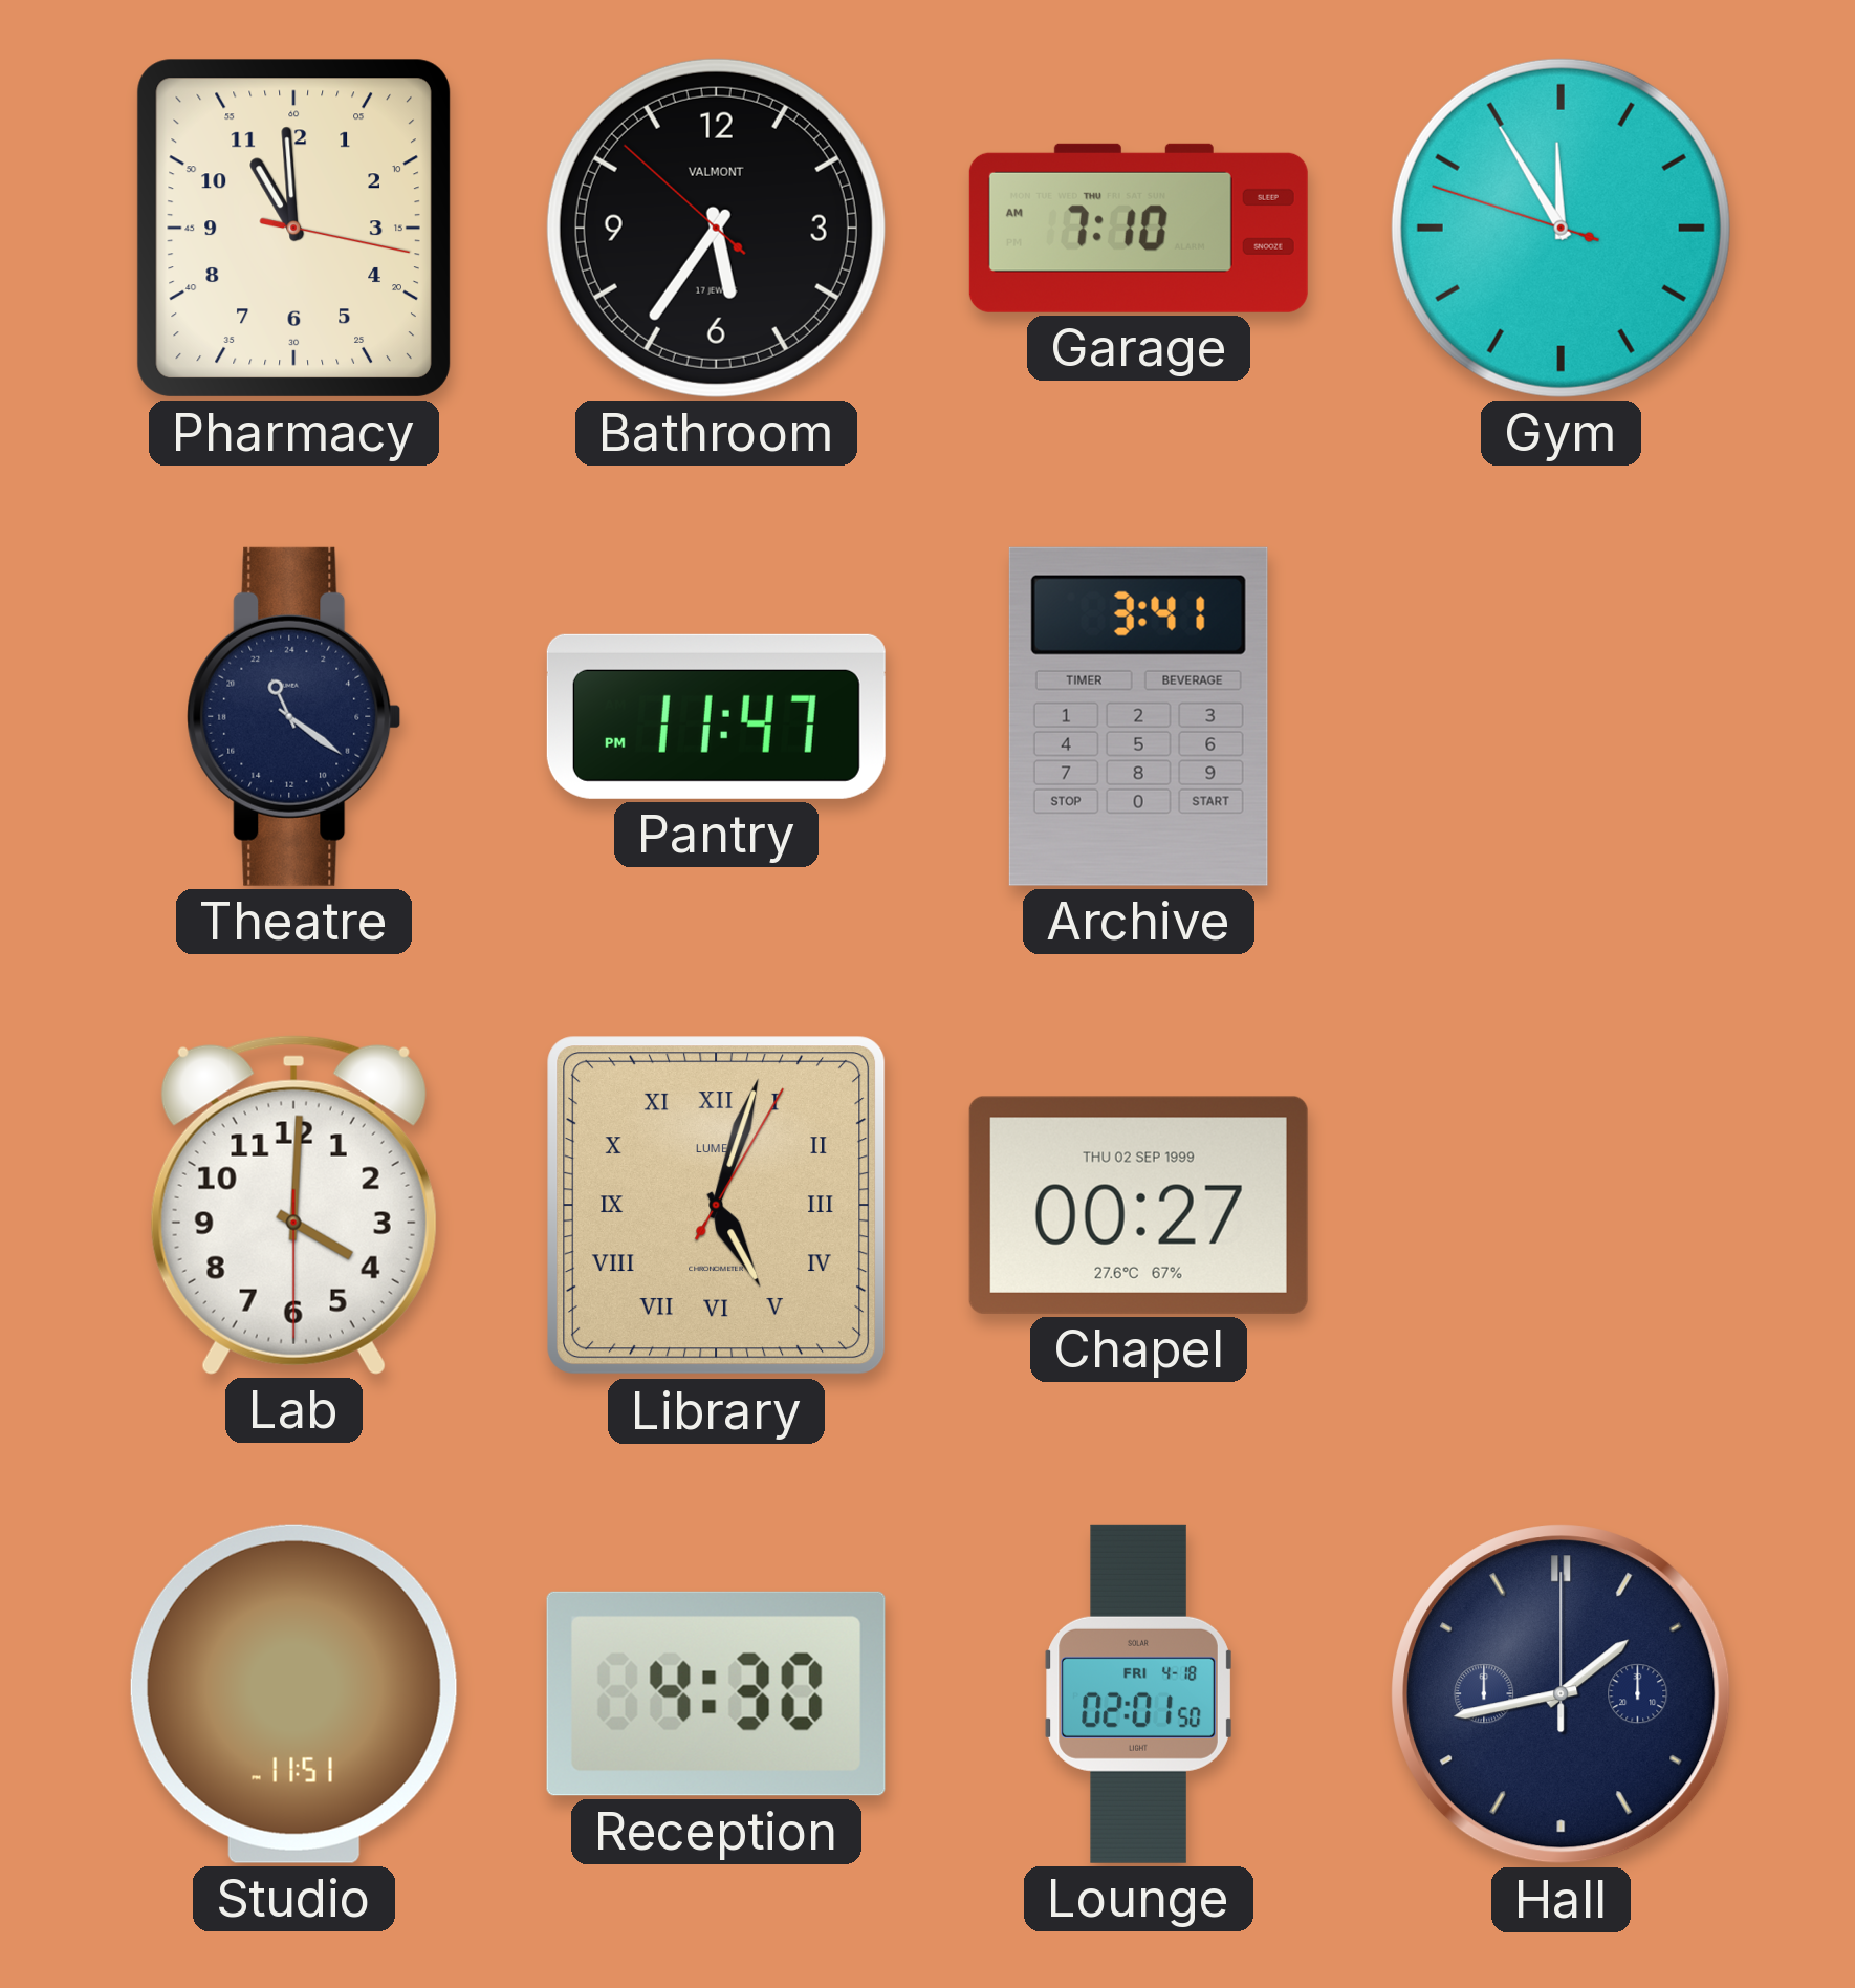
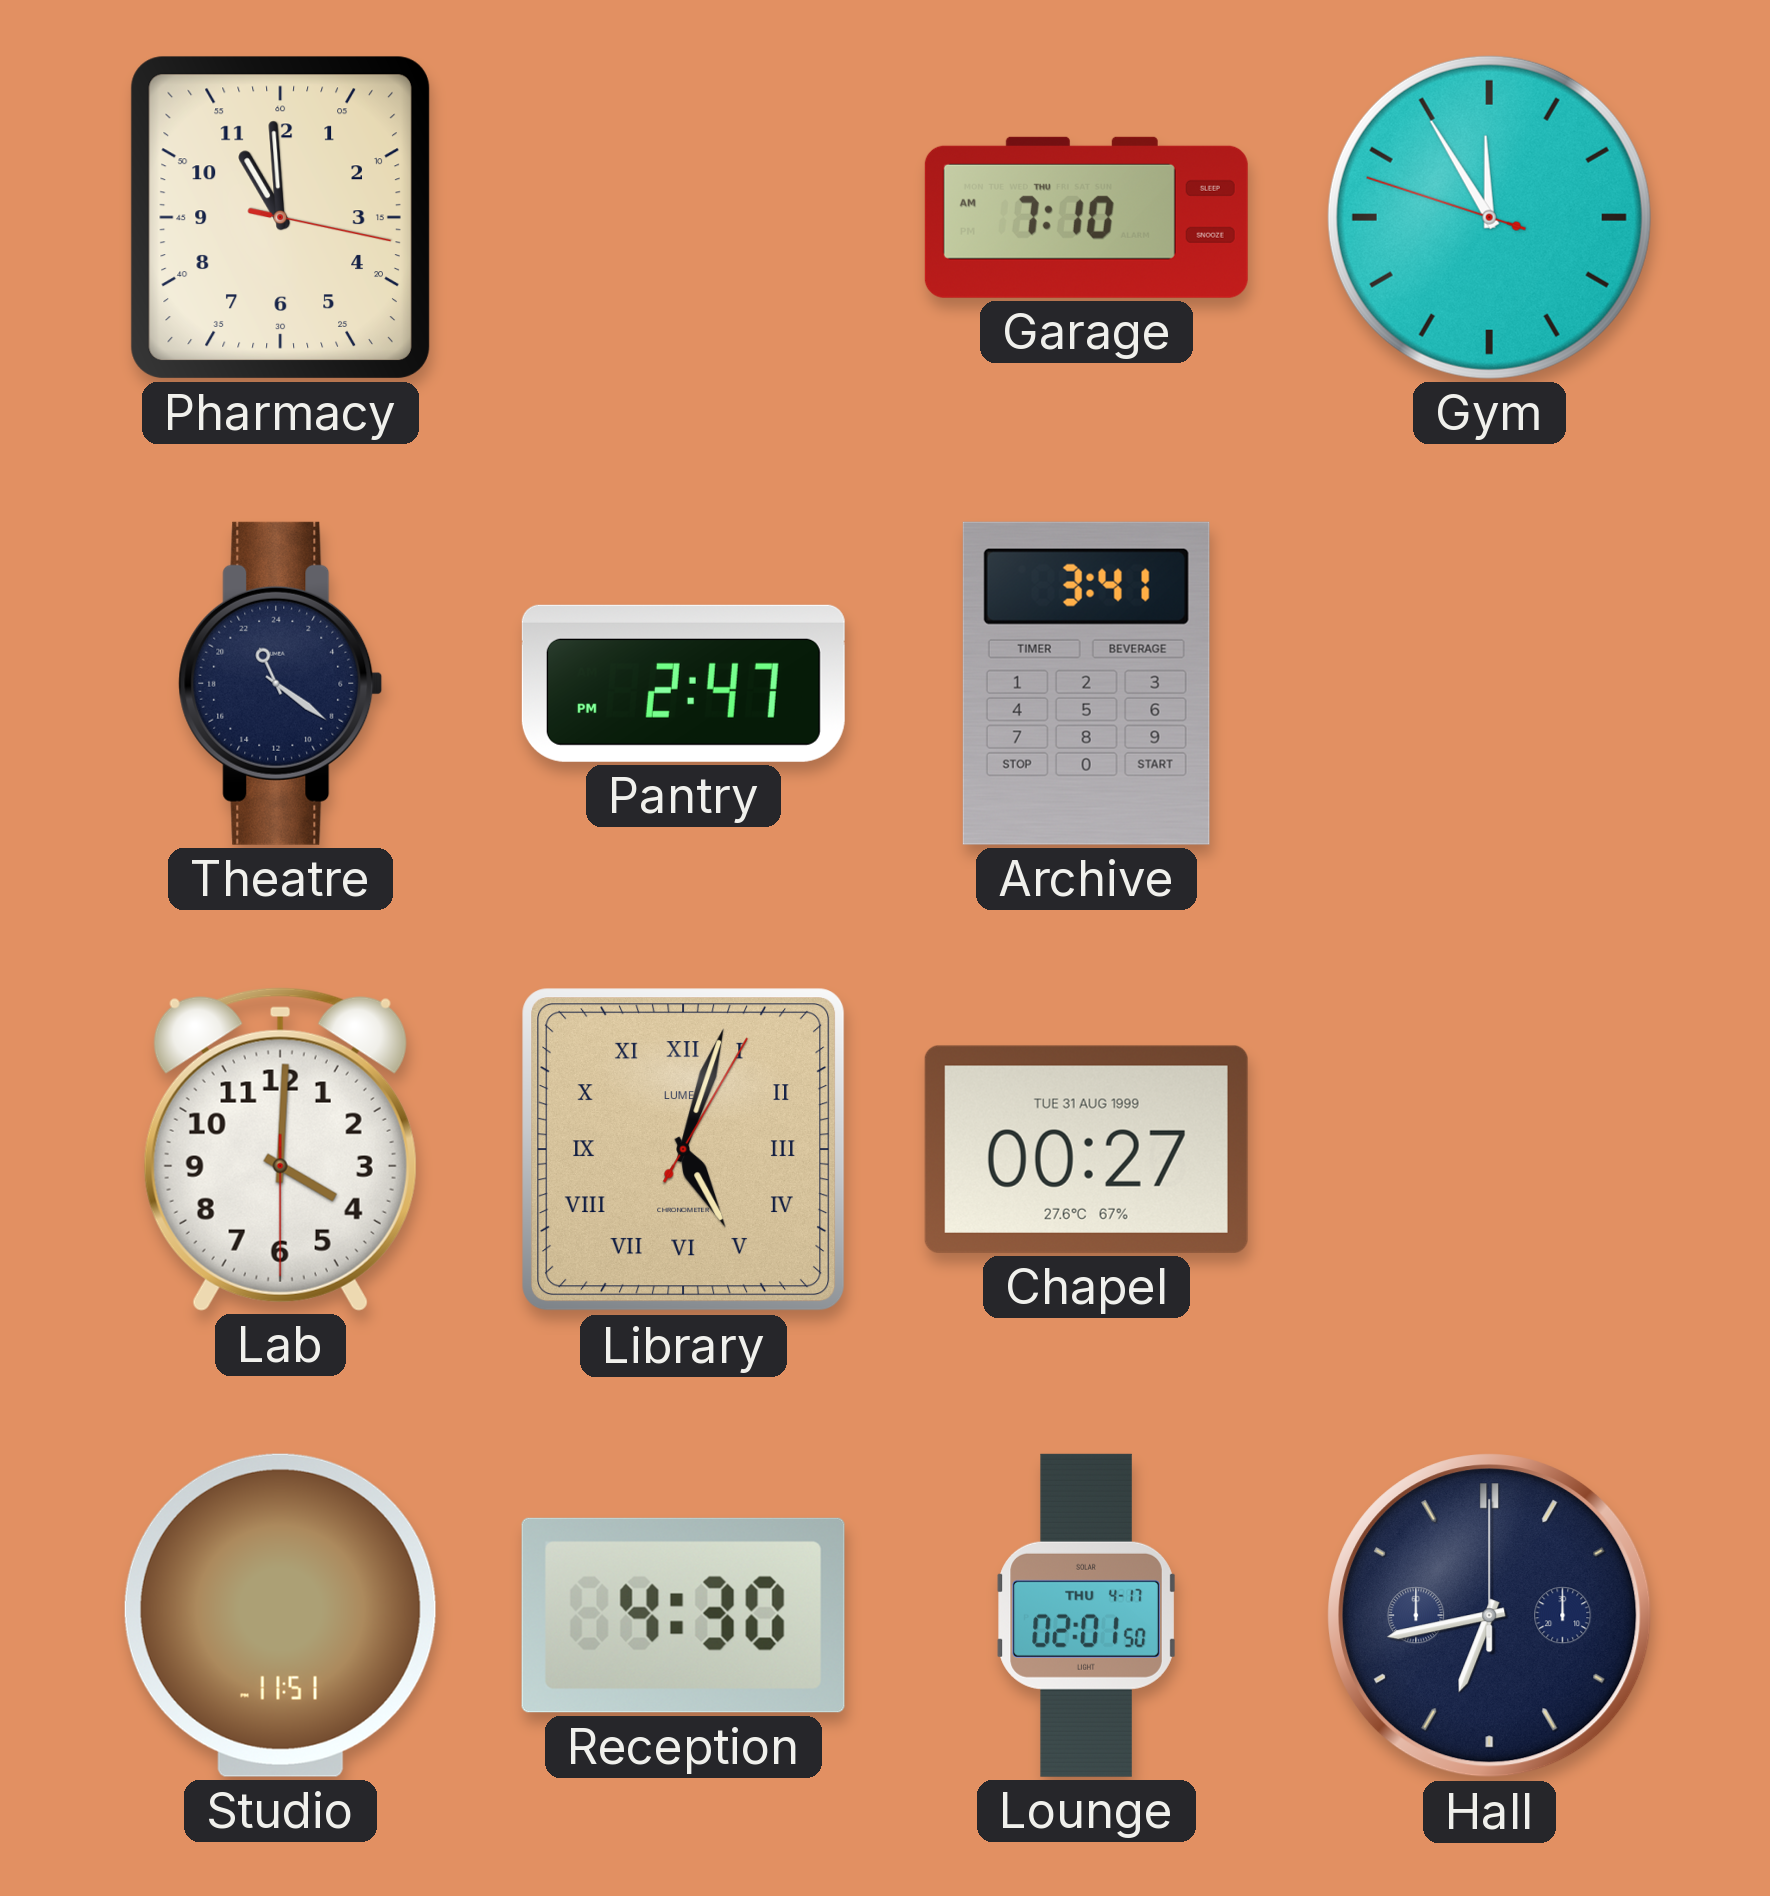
Bathroom: 5:35 -> none (716, 228)
Pantry: 11:47 -> 2:47 (683, 683)
Chapel date: THU 02 SEP 1999 -> TUE 31 AUG 1999 (1086, 1149)
Lounge date: FRI 4-18 -> THU 4-17 (1087, 1615)
Hall: 1:43 -> 6:43 (1490, 1616)
